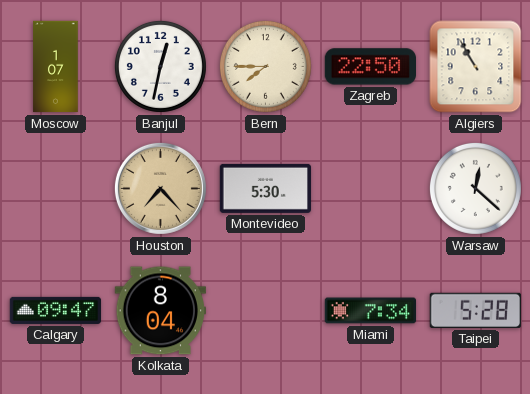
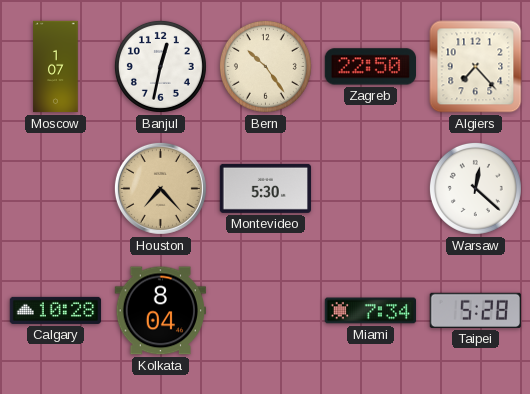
Bern: 7:45 -> 10:24 (265, 66)
Algiers: 10:55 -> 7:23 (476, 67)
Calgary: 09:47 -> 10:28 (56, 310)
